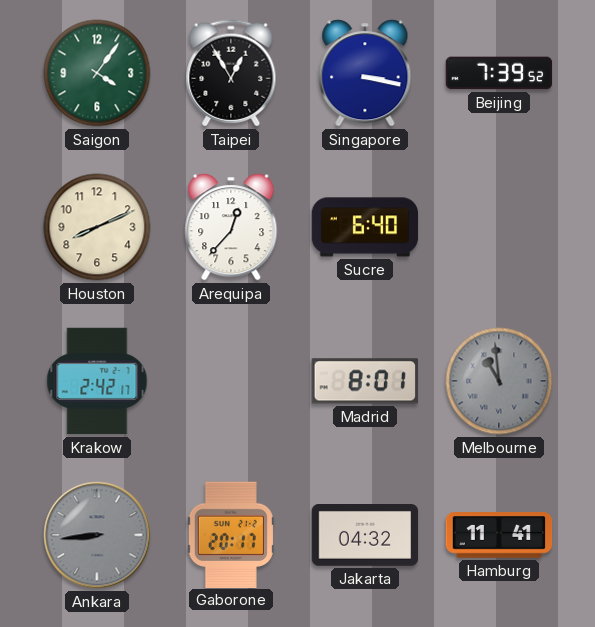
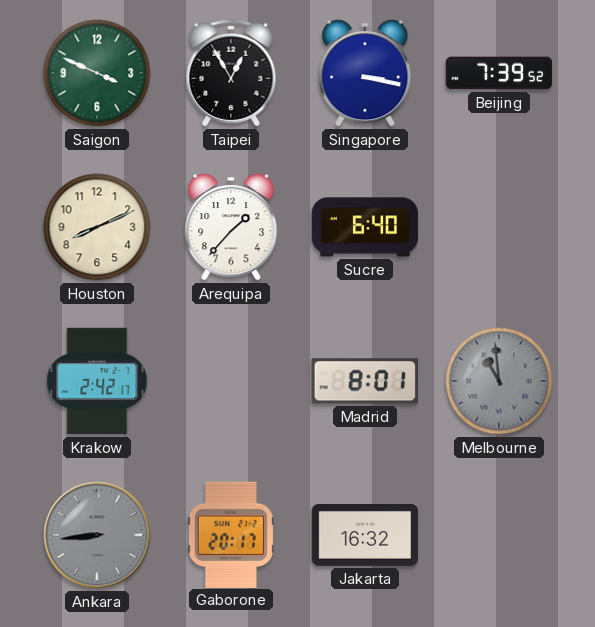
Saigon: 4:06 -> 3:49 (97, 73)
Arequipa: 12:37 -> 1:37 (231, 227)
Jakarta: 04:32 -> 16:32 (365, 536)
Hamburg: 11:41 -> none (499, 536)
